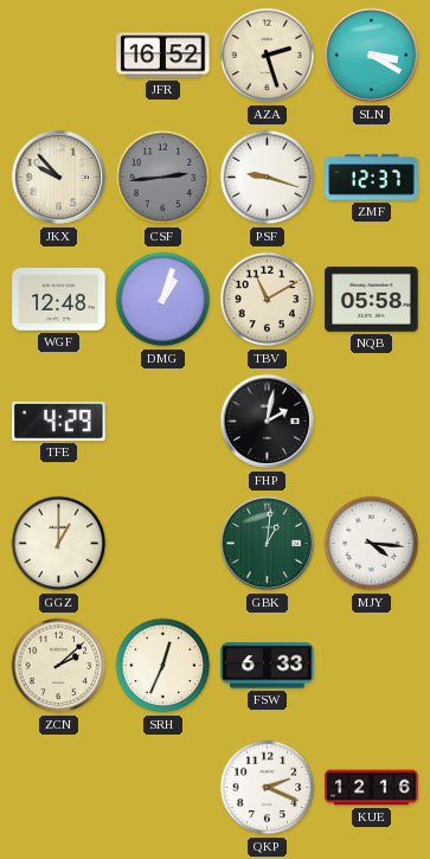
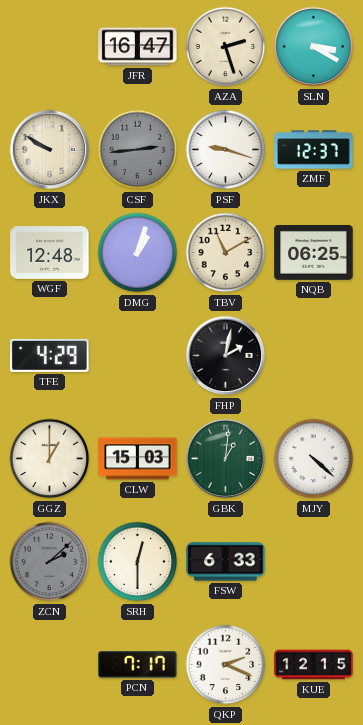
JFR: 16:52 -> 16:47 (138, 47)
JKX: 9:53 -> 9:50 (50, 150)
NQB: 05:58 -> 06:25 (314, 253)
CLW: none -> 15:03 (138, 459)
MJY: 4:16 -> 4:22 (314, 459)
ZCN dial: cream -> grey (50, 562)
SRH: 12:34 -> 12:30 (138, 562)
PCN: none -> 7:17 (138, 665)
KUE: 12:16 -> 12:15 (314, 665)
